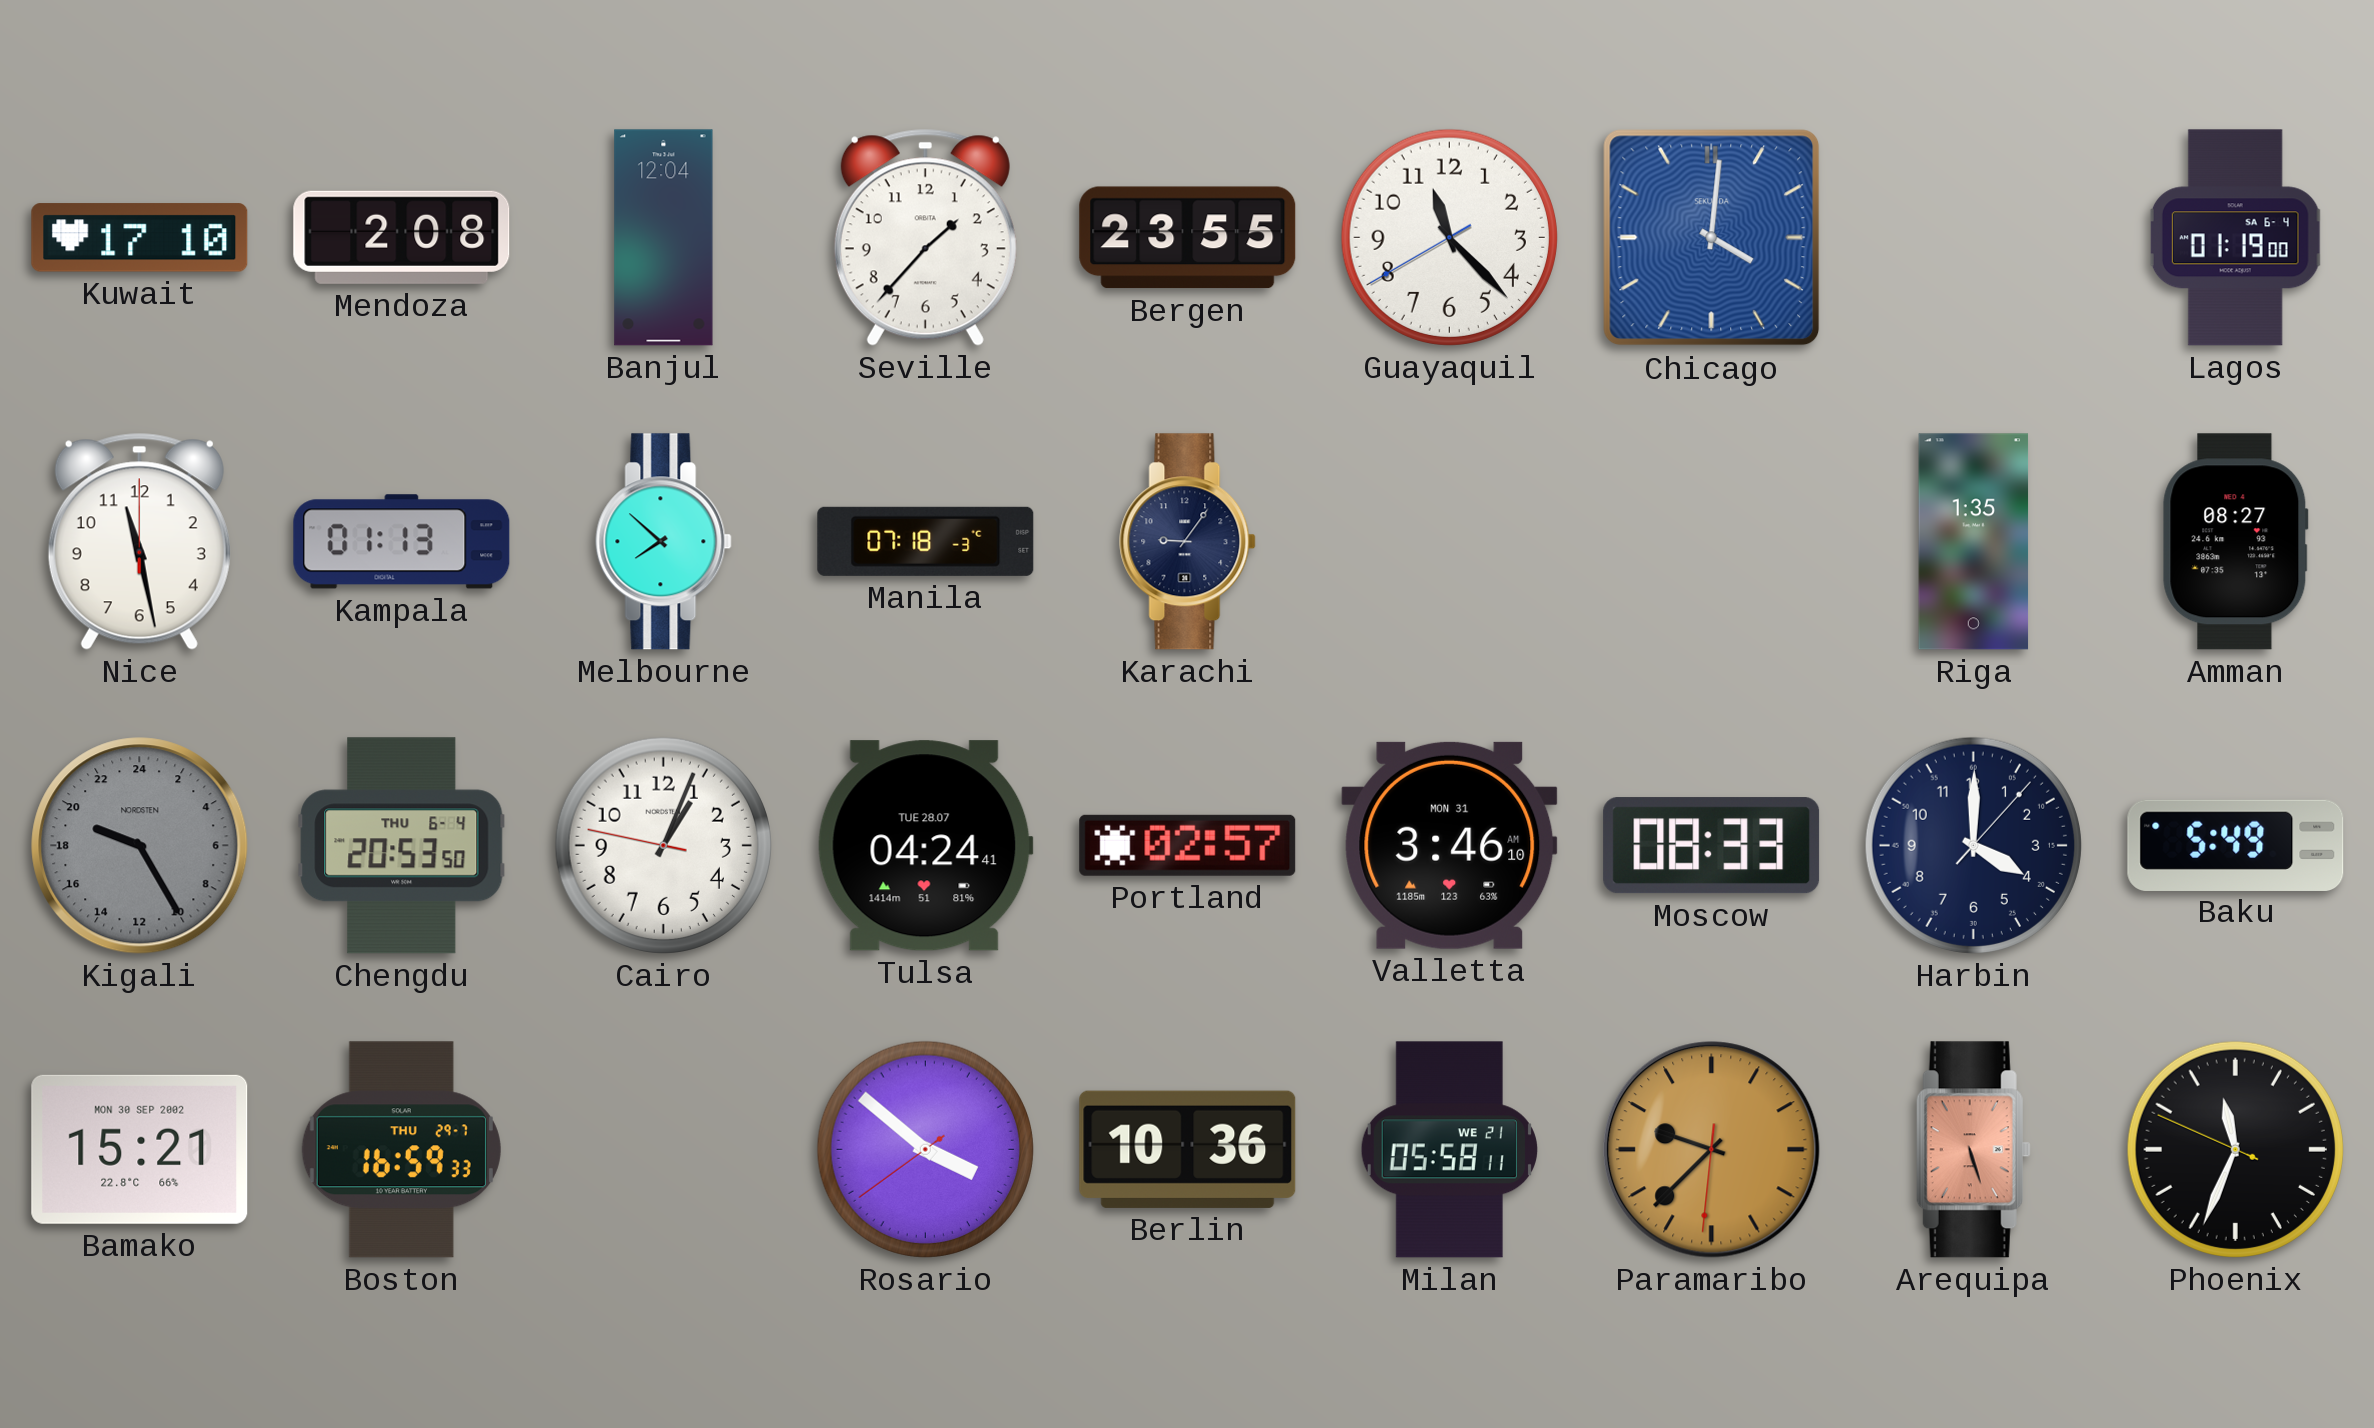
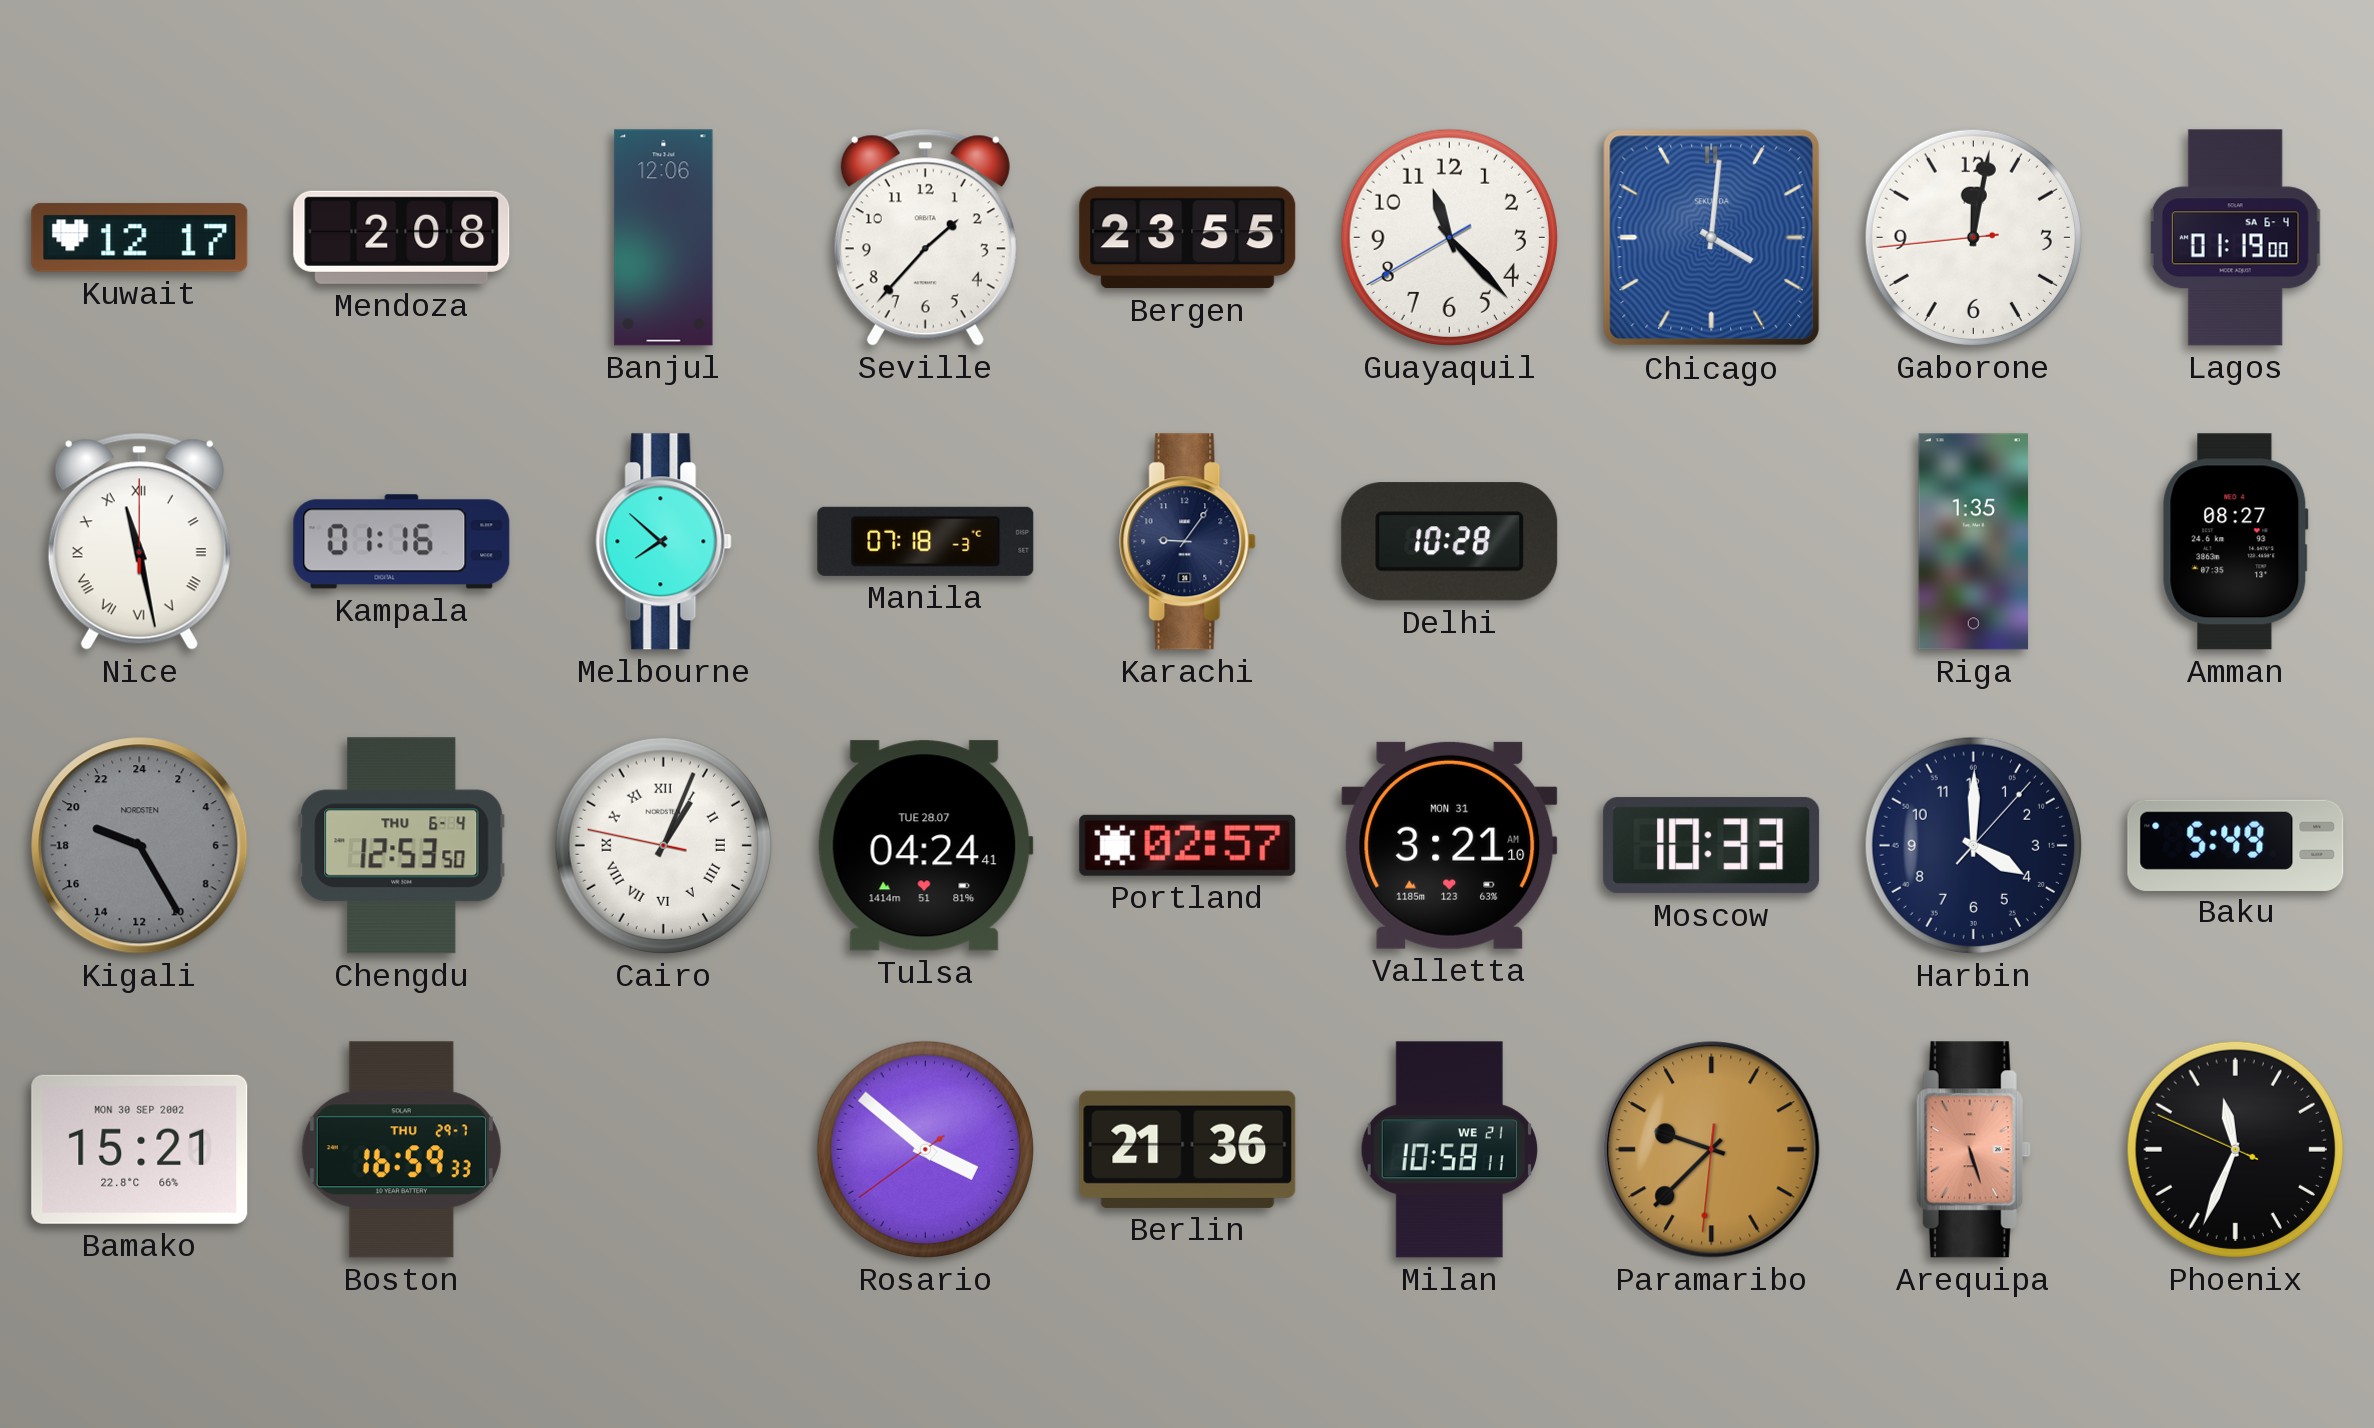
Kuwait: 17:10 -> 12:17 (140, 238)
Banjul: 12:04 -> 12:06 (664, 238)
Gaborone: none -> 12:01 (1973, 237)
Nice numerals: Arabic -> Roman (139, 541)
Kampala: 01:13 -> 01:16 (402, 542)
Delhi: none -> 10:28 (1450, 542)
Chengdu: 20:53 -> 12:53 (402, 846)
Cairo numerals: Arabic -> Roman (663, 845)
Valletta: 3:46 -> 3:21 (1450, 845)
Moscow: 08:33 -> 10:33 (1712, 846)
Berlin: 10:36 -> 21:36 (1188, 1149)
Milan: 05:58 -> 10:58 (1449, 1150)
